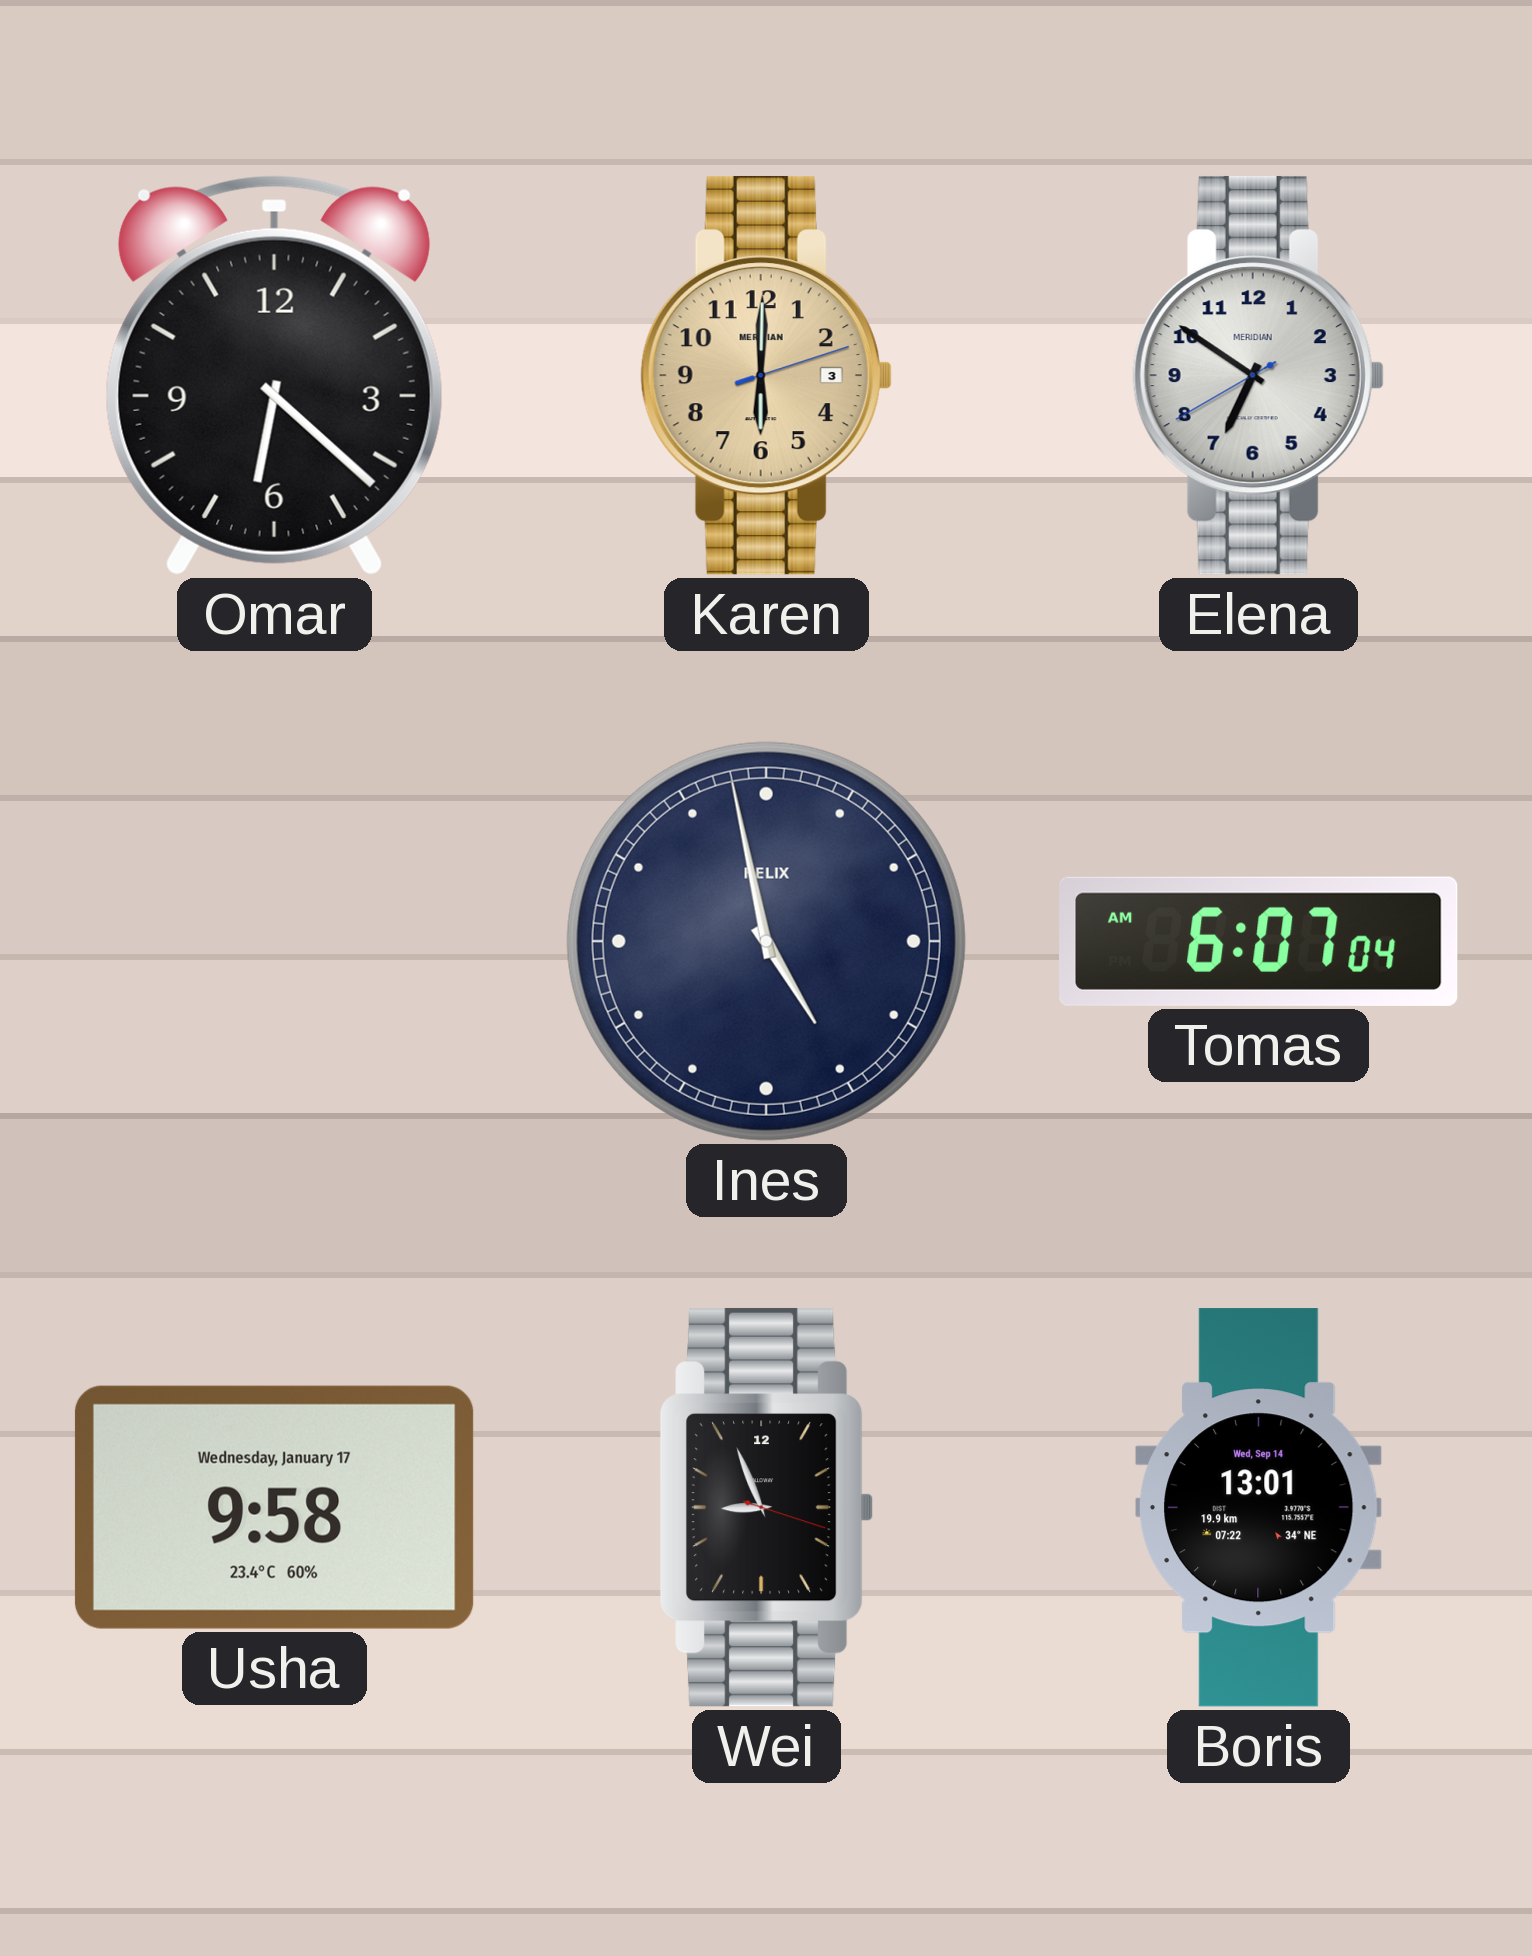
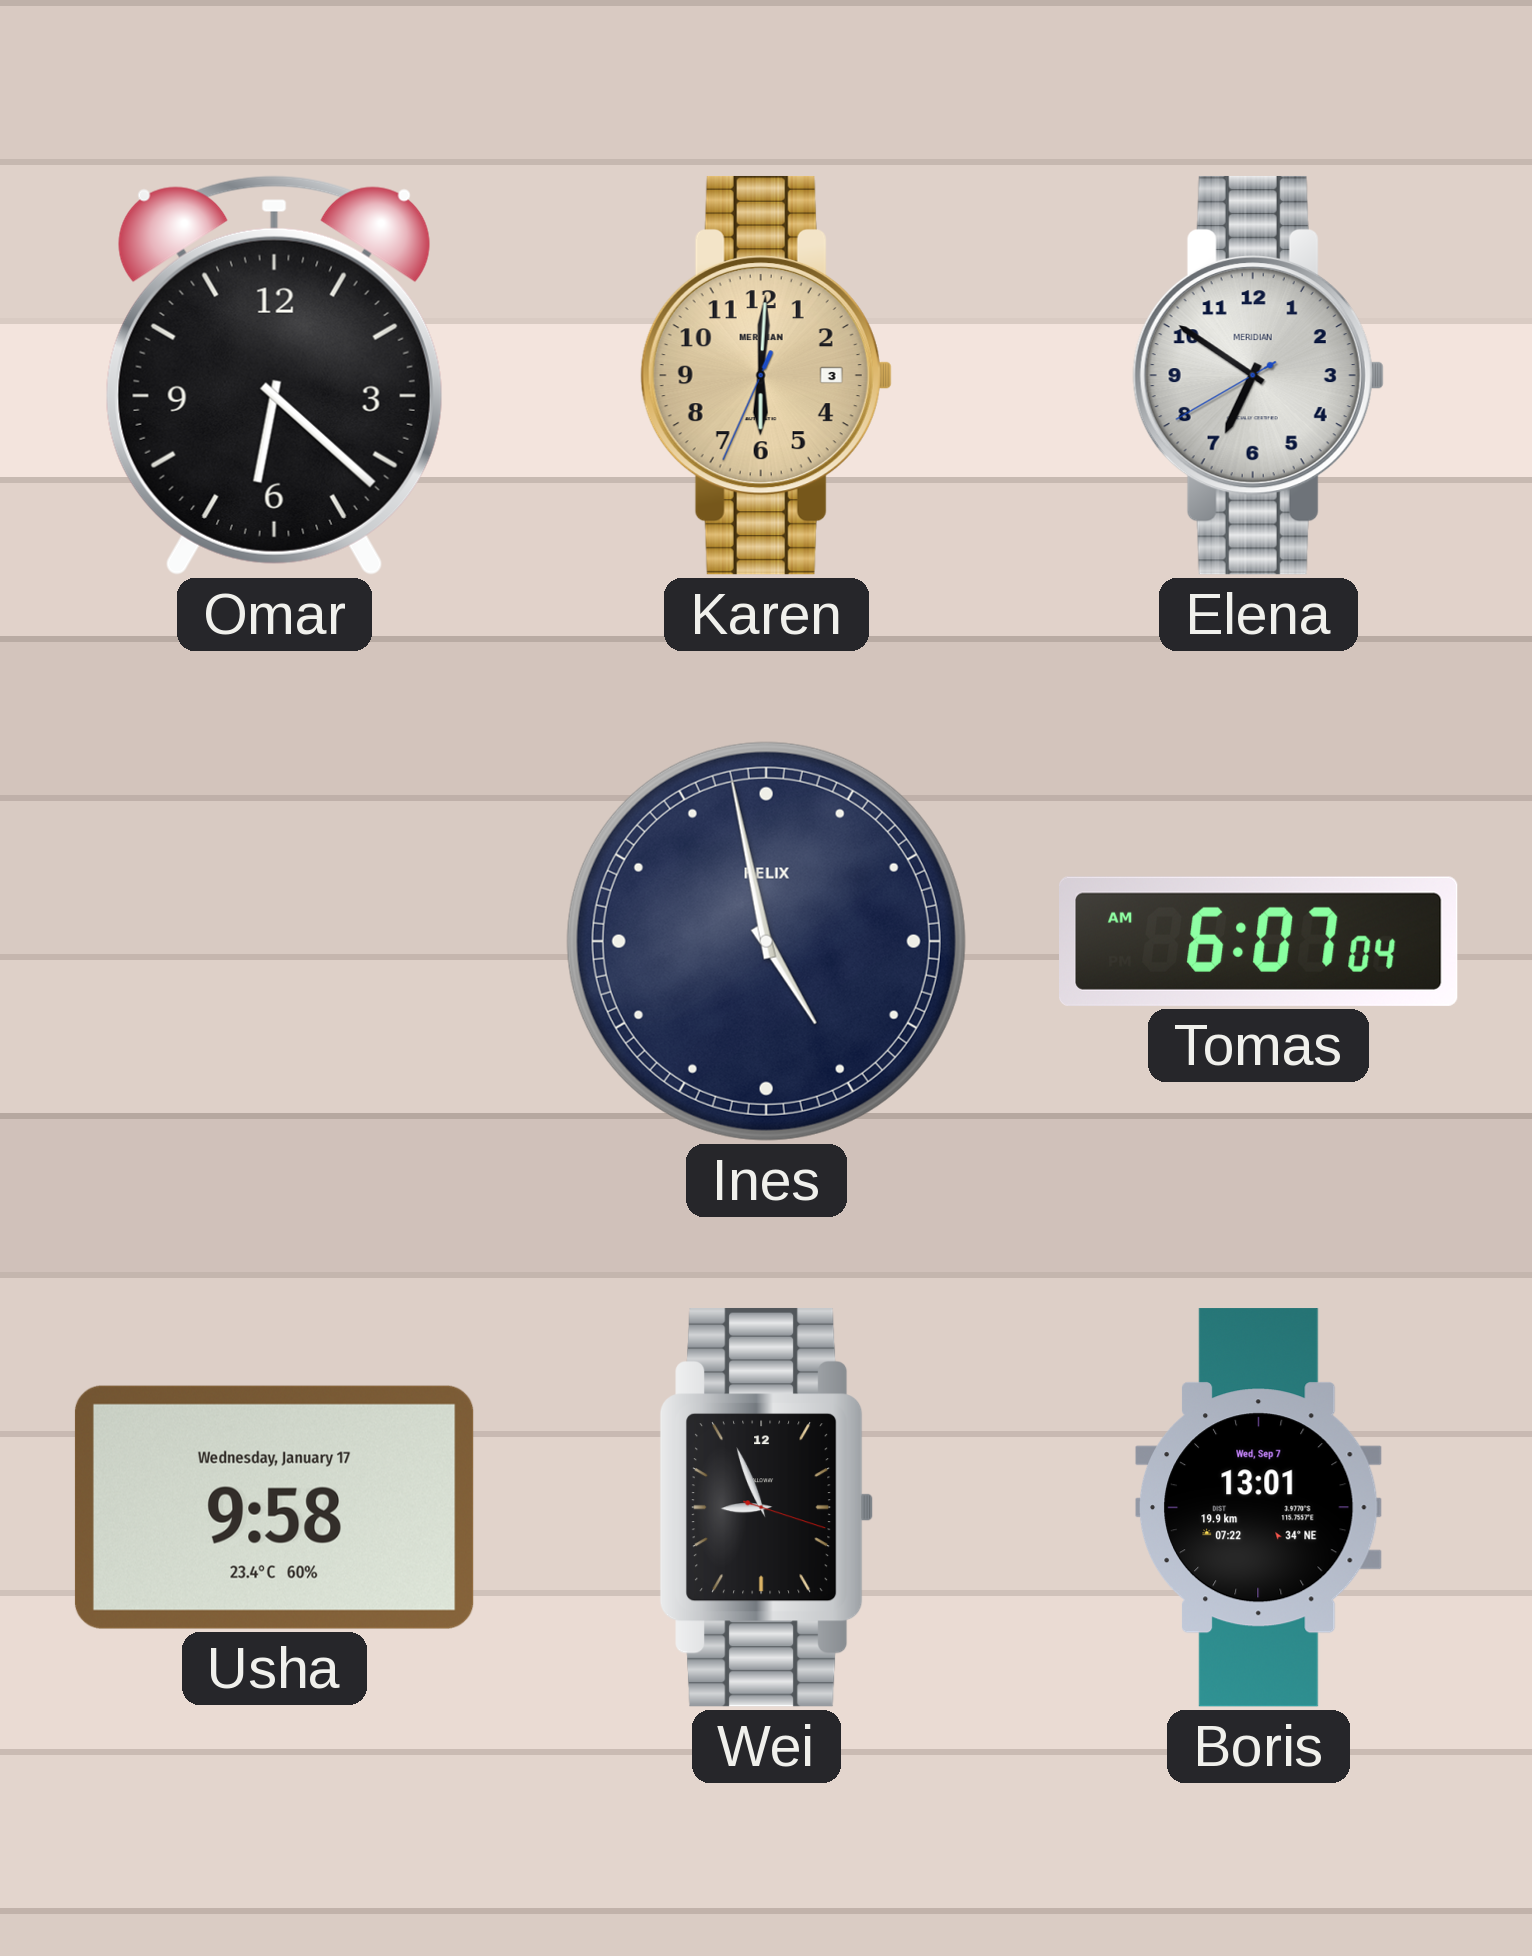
Karen: 6:00:12 -> 6:00:34 (766, 375)
Boris date: Wed, Sep 14 -> Wed, Sep 7 (1258, 1508)
